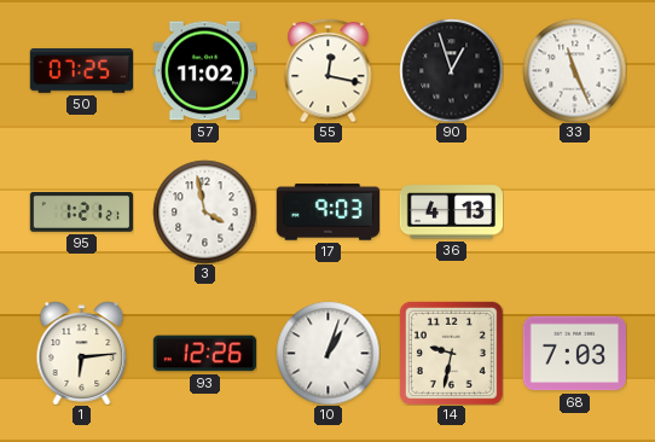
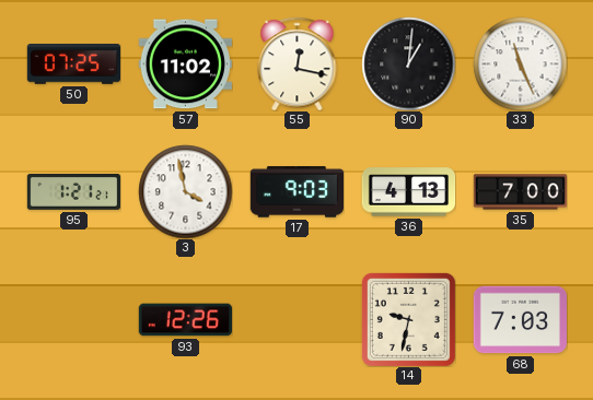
90: 12:57 -> 1:01 (408, 63)
35: none -> 7:00 (520, 192)
1: 6:14 -> none (82, 353)
10: 1:03 -> none (327, 353)
